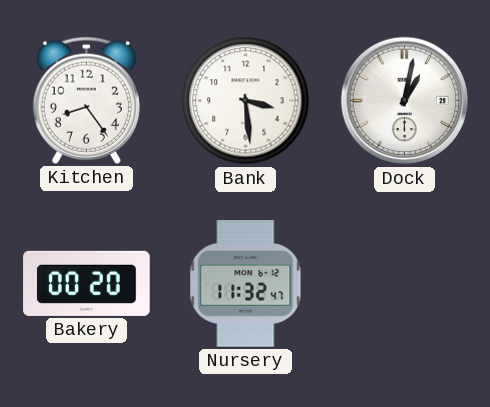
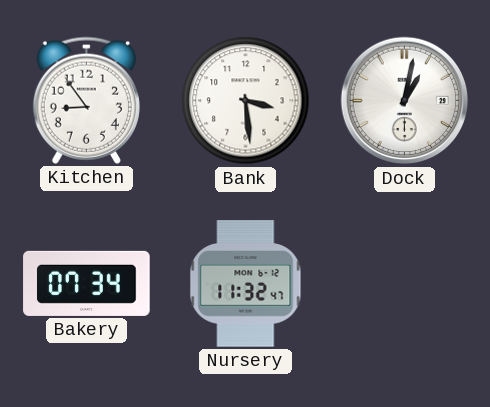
Kitchen: 8:24 -> 8:54 (86, 100)
Bakery: 00:20 -> 07:34 (87, 283)
